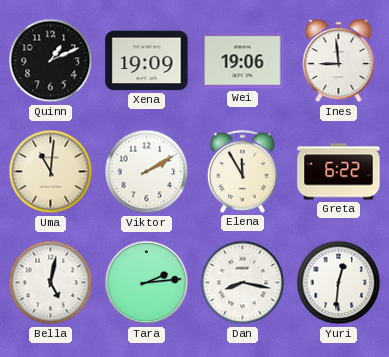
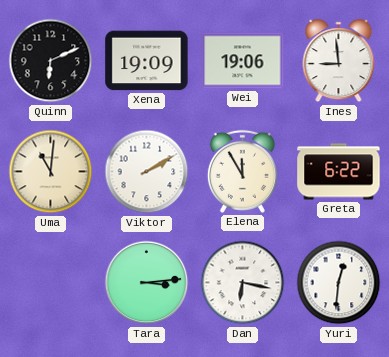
Quinn: 1:11 -> 6:11 (51, 61)
Bella: 5:02 -> none (51, 283)
Tara: 2:14 -> 3:14 (147, 283)
Dan: 8:17 -> 6:17 (243, 283)
